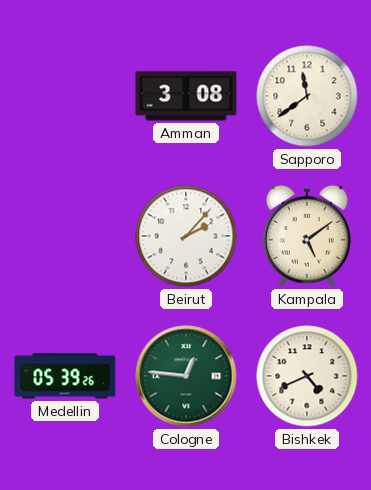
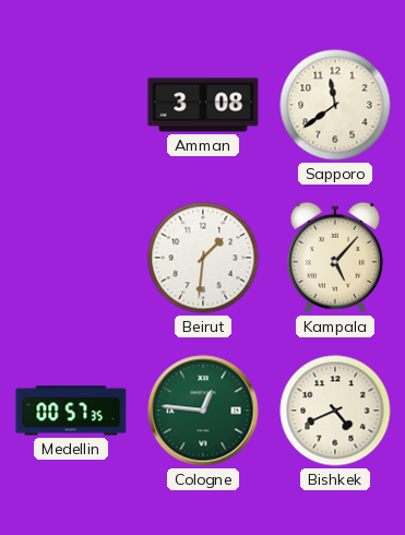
Beirut: 2:07 -> 1:31 (203, 258)
Kampala: 5:09 -> 5:07 (335, 258)
Medellin: 05:39 -> 00:57 (71, 411)
